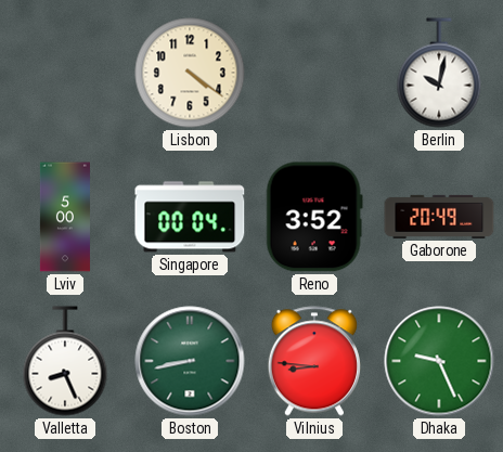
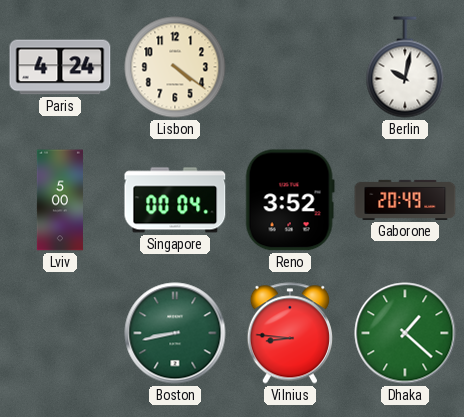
Paris: none -> 4:24 (60, 67)
Valletta: 8:26 -> none (65, 361)
Dhaka: 9:26 -> 1:22 (405, 333)
